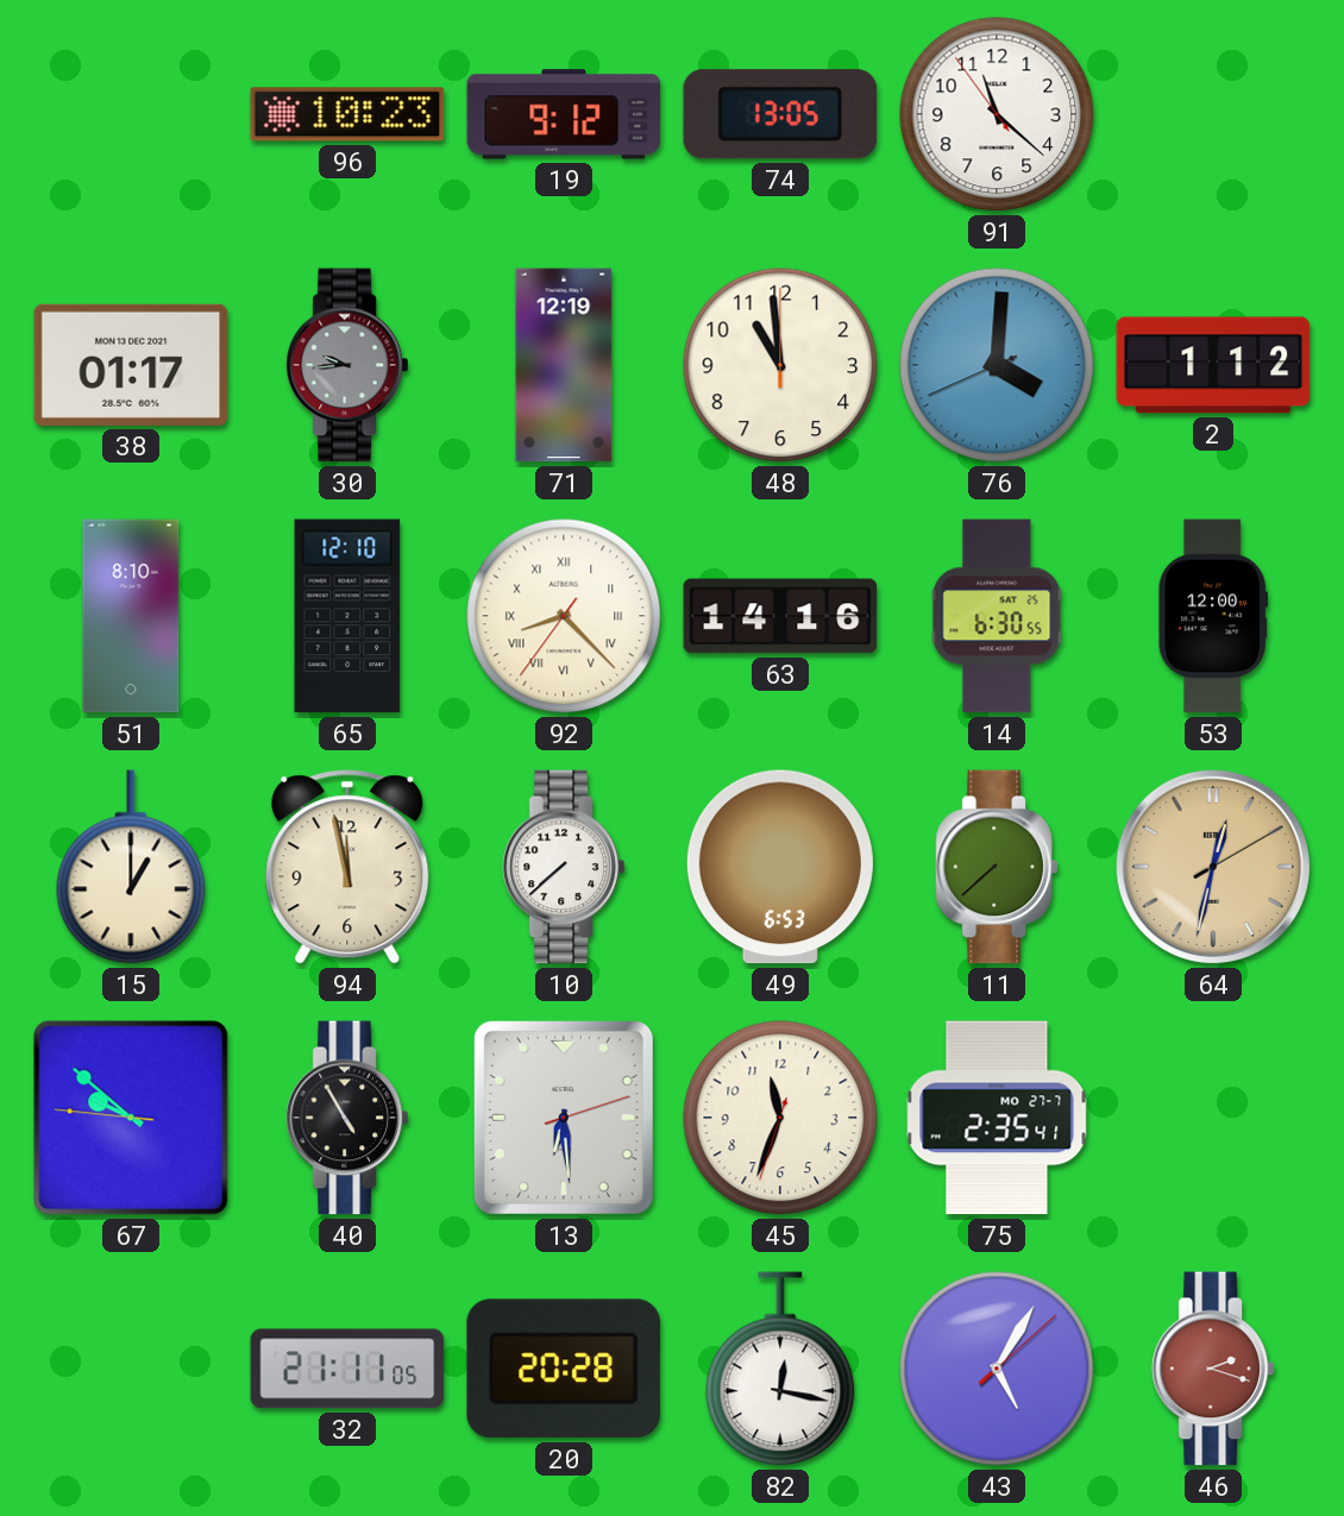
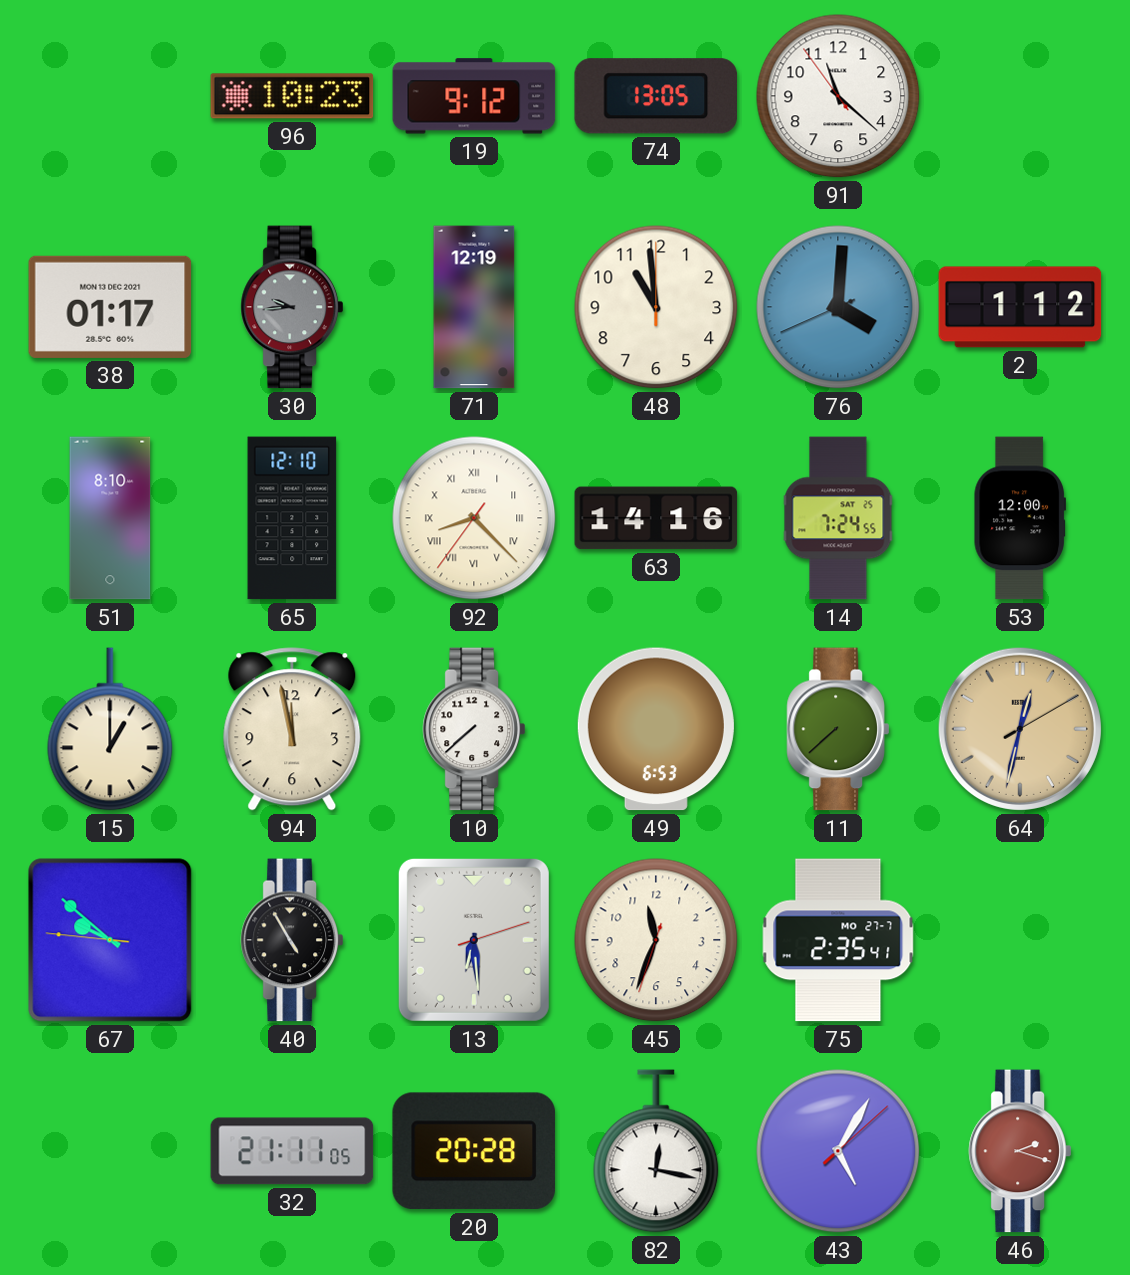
14: 6:30 -> 7:24 (838, 518)
